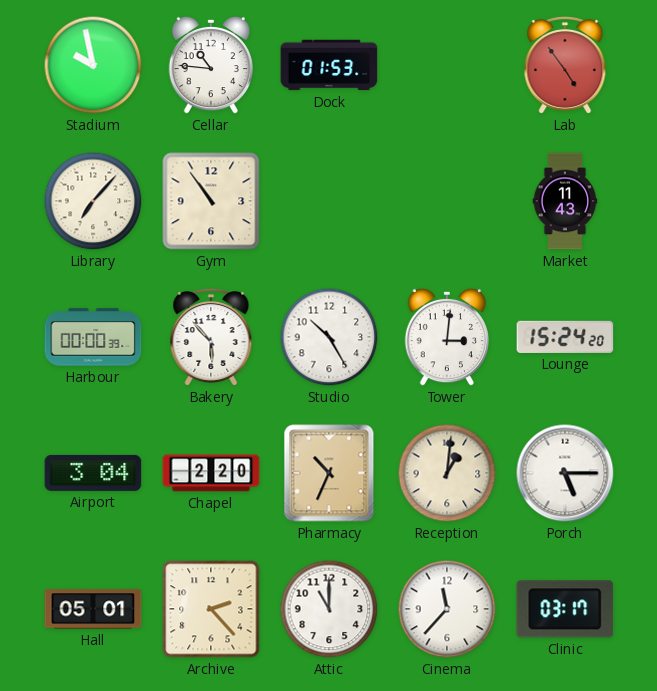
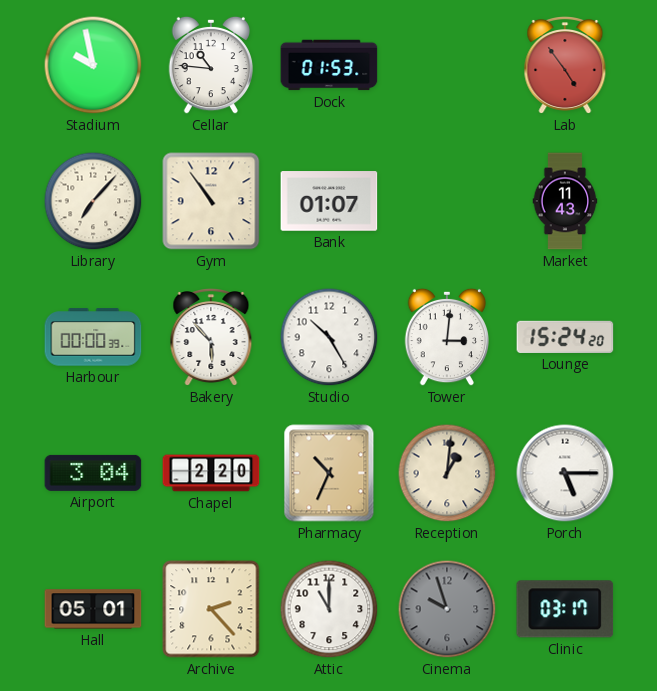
Bank: none -> 01:07 (329, 201)
Cinema: 11:37 -> 9:57 (447, 609)
Cinema dial: white -> grey (447, 609)
